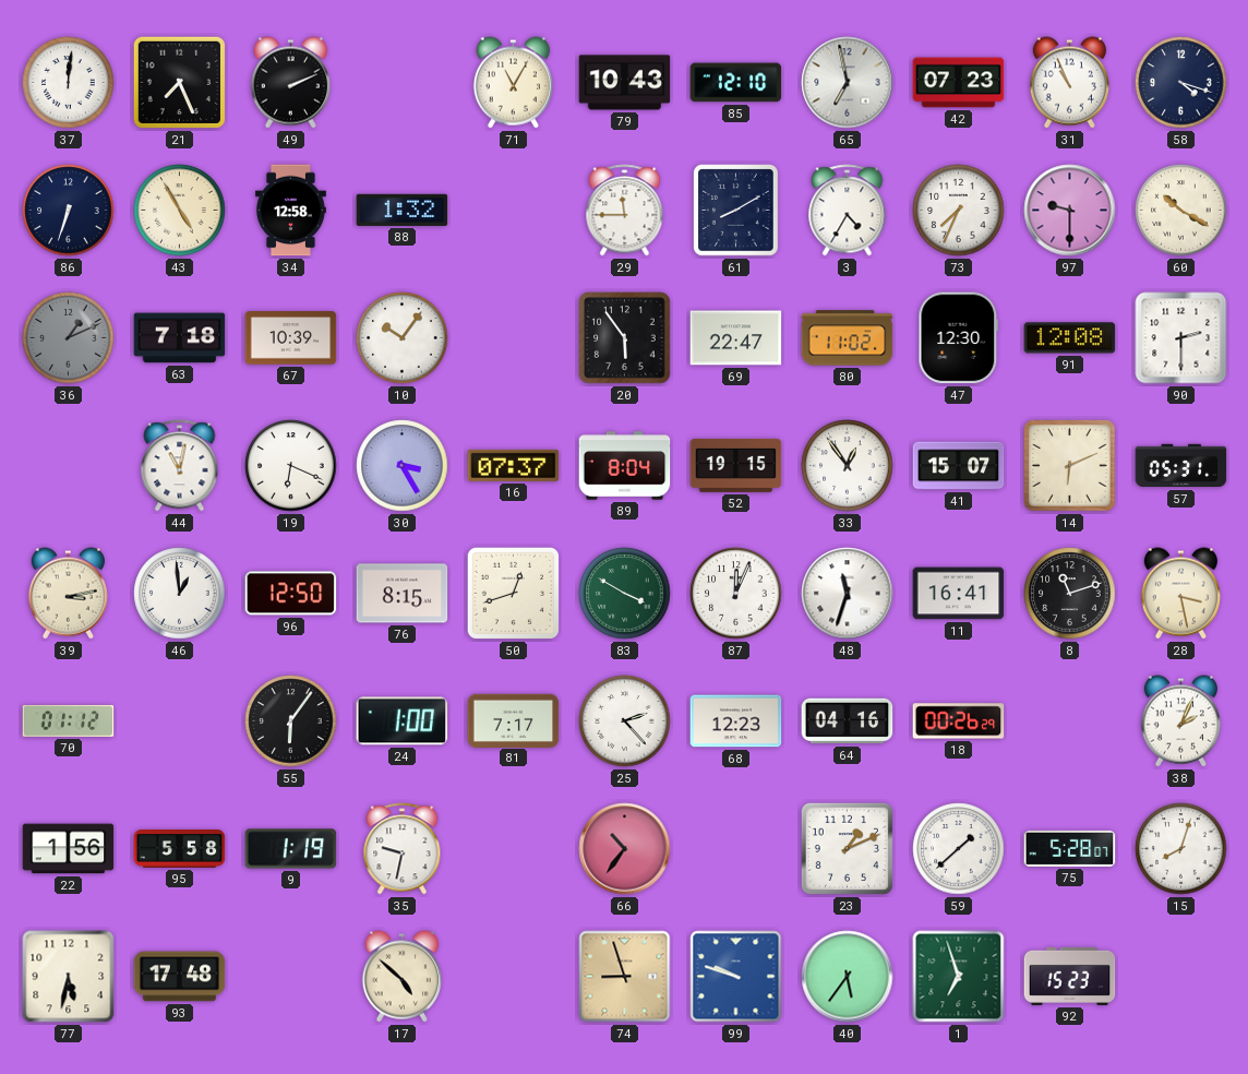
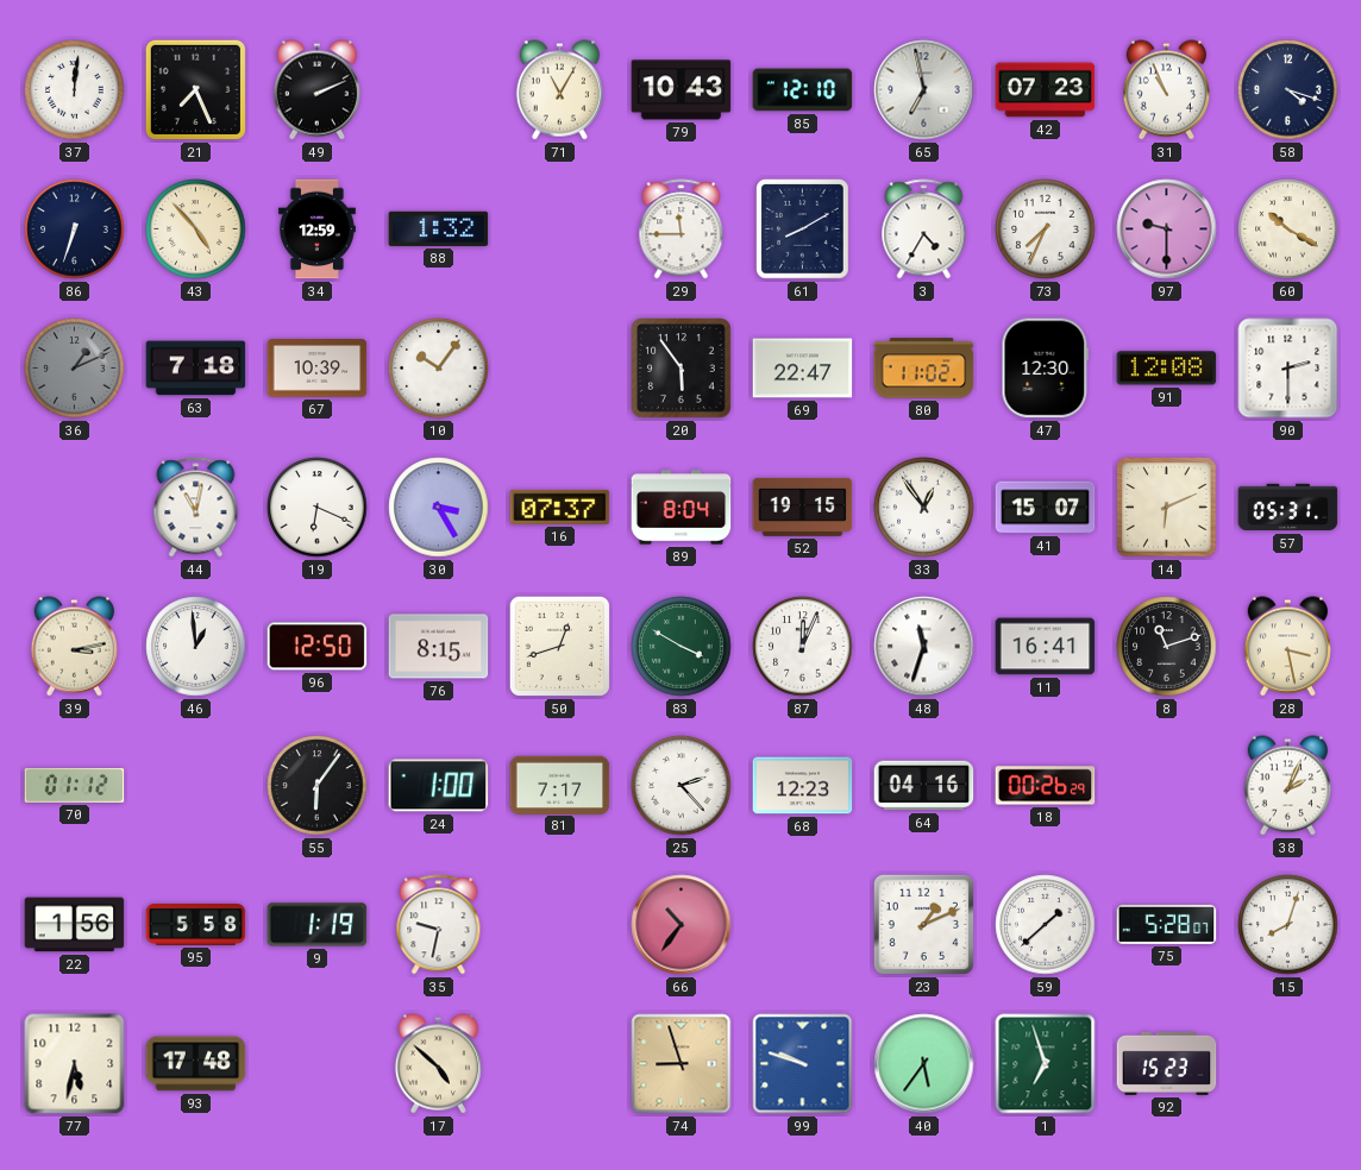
43: 4:55 -> 4:53 (196, 229)
34: 12:58 -> 12:59 (316, 229)
